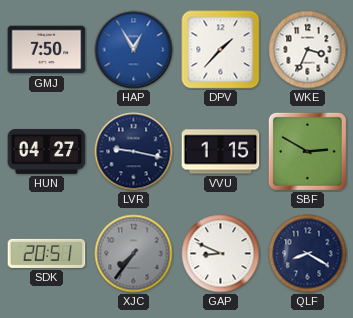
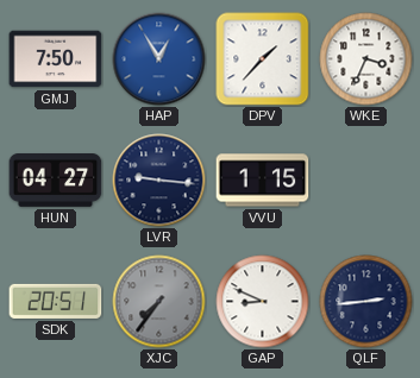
LVR: 9:17 -> 9:16 (159, 181)
SBF: 2:50 -> none (307, 151)
QLF: 8:20 -> 2:44 (366, 302)
